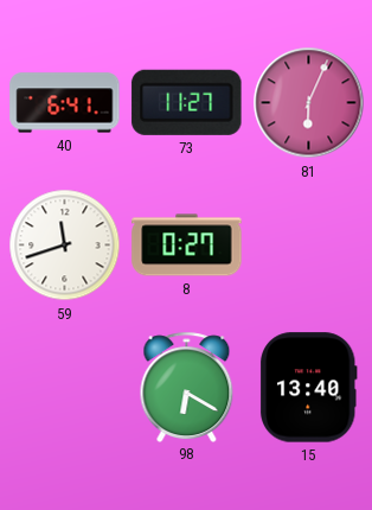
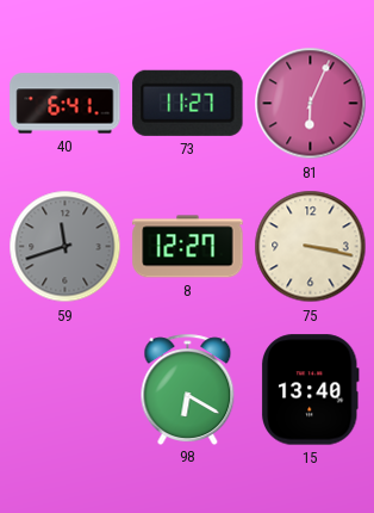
59 dial: white -> grey (66, 247)
8: 0:27 -> 12:27 (188, 247)
75: none -> 3:17 (311, 247)
